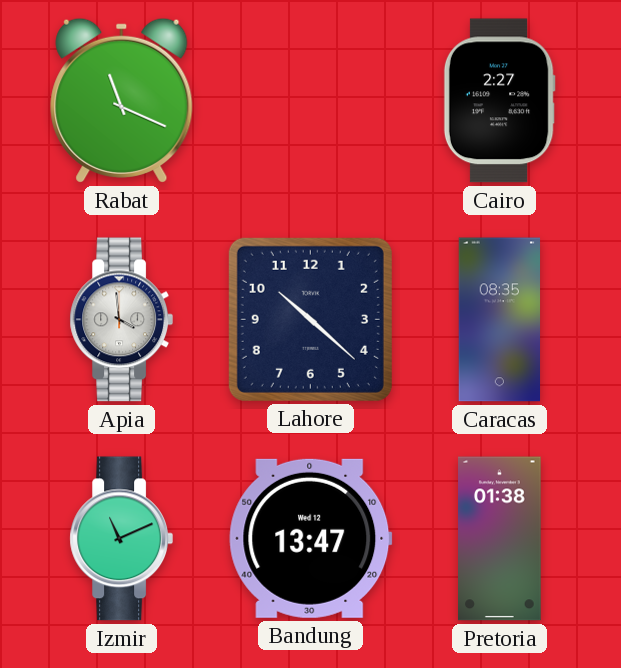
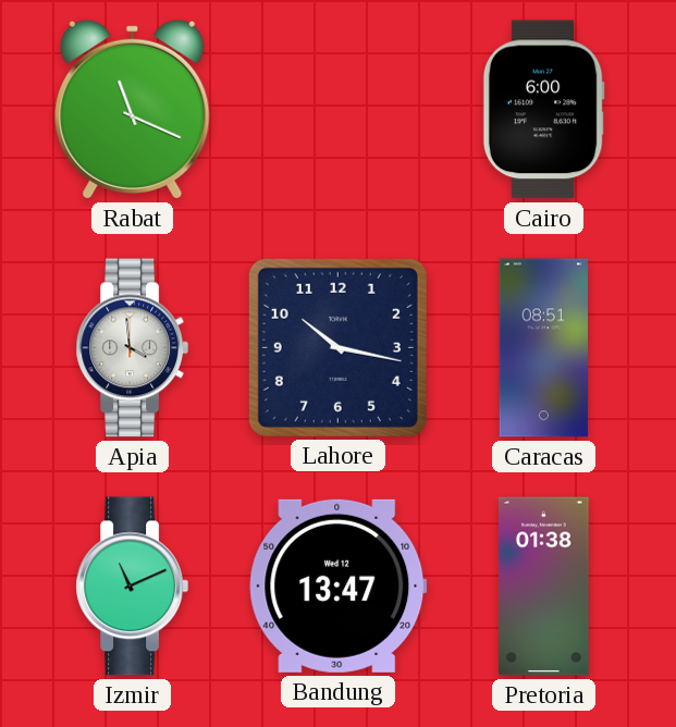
Cairo: 2:27 -> 6:00 (543, 110)
Lahore: 10:22 -> 10:17 (337, 347)
Caracas: 08:35 -> 08:51 (544, 348)
